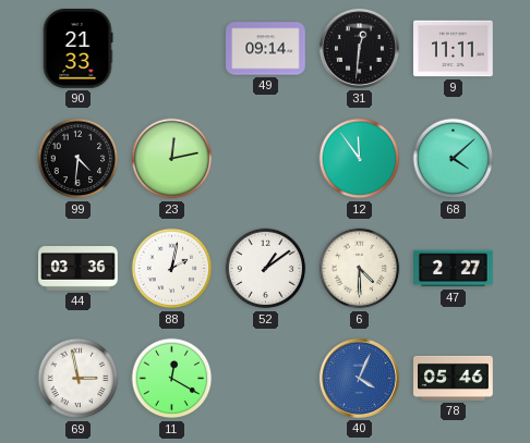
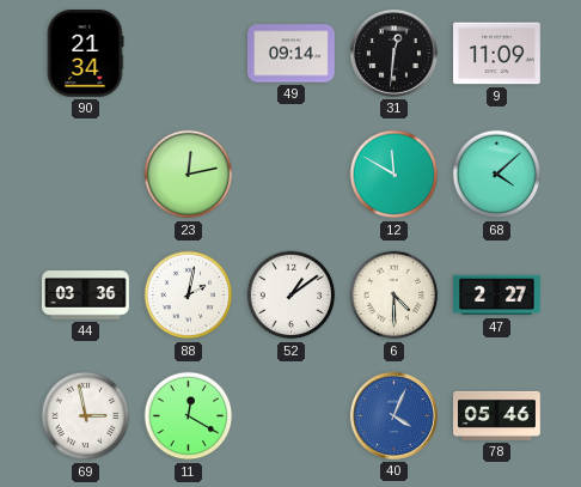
90: 21:33 -> 21:34 (85, 54)
9: 11:11 -> 11:09 (497, 54)
99: 4:31 -> none (79, 159)
12: 11:54 -> 11:50 (395, 175)
